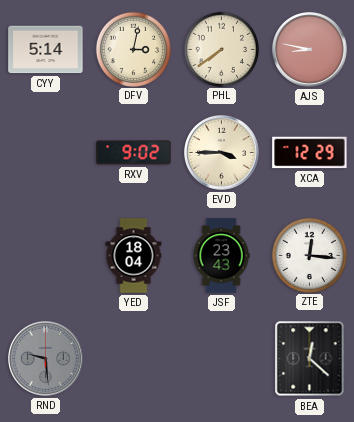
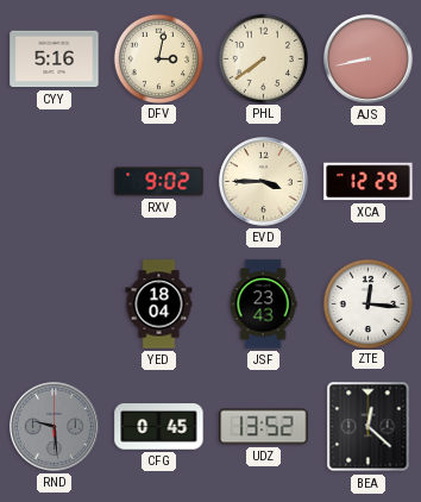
CYY: 5:14 -> 5:16 (55, 59)
AJS: 8:47 -> 8:43 (369, 59)
CFG: none -> 0:45 (159, 427)
UDZ: none -> 13:52 (264, 427)
